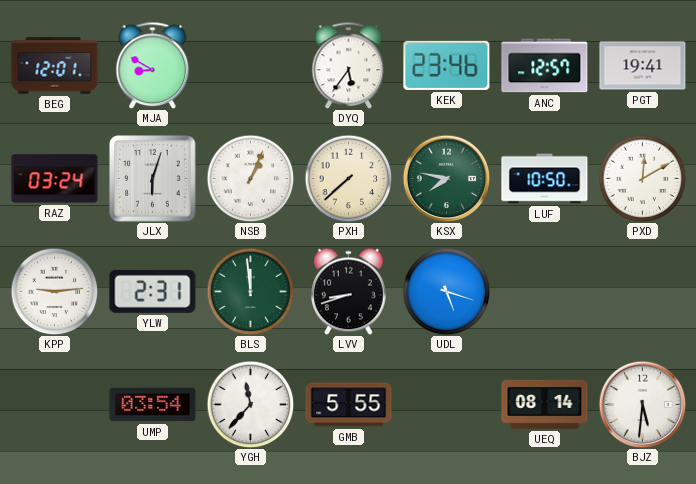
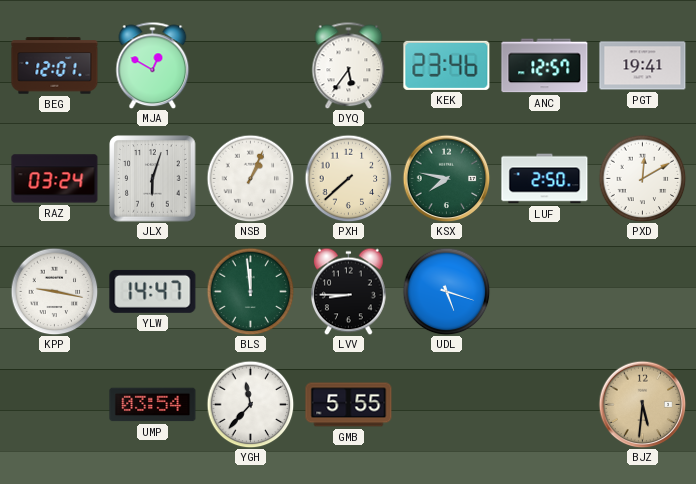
MJA: 8:50 -> 12:50 (153, 65)
LUF: 10:50 -> 2:50 (545, 179)
KPP: 9:14 -> 9:17 (54, 291)
YLW: 2:31 -> 14:47 (153, 291)
LVV: 8:42 -> 8:45 (349, 291)
UEQ: 08:14 -> none (545, 404)
BJZ dial: white -> champagne (642, 404)
